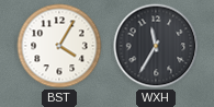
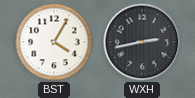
WXH: 11:35 -> 2:43 (142, 42)
